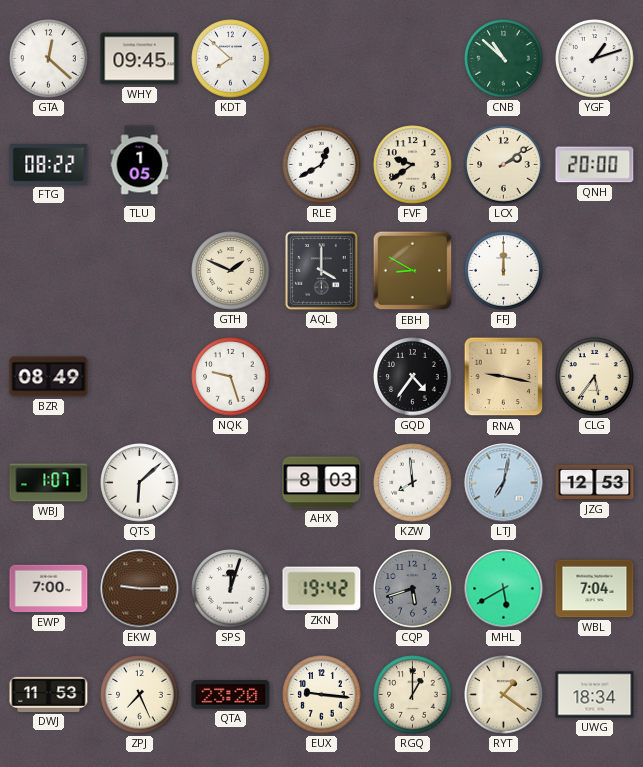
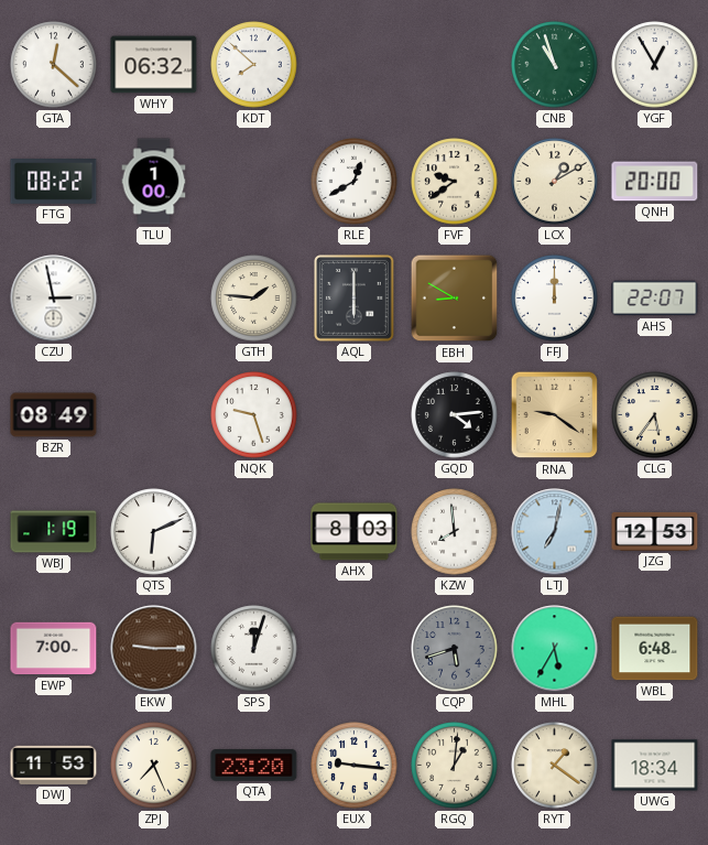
WHY: 09:45 -> 06:32 (154, 65)
CNB: 10:52 -> 10:57 (555, 65)
YGF: 1:12 -> 12:55 (655, 65)
TLU: 1:05 -> 1:00 (154, 182)
LCX: 2:09 -> 1:10 (555, 182)
CZU: none -> 2:58 (54, 299)
GTH: 1:49 -> 1:46 (254, 299)
AQL: 4:00 -> 6:00 (355, 299)
AHS: none -> 22:07 (655, 299)
GQD: 4:36 -> 4:14 (455, 415)
RNA: 9:17 -> 9:21 (555, 415)
WBJ: 1:07 -> 1:19 (54, 532)
QTS: 6:08 -> 6:11 (154, 532)
ZKN: 19:42 -> none (322, 589)
MHL: 5:40 -> 5:35 (555, 649)
WBL: 7:04 -> 6:48 (655, 649)
RGQ: 1:00 -> 1:01 (455, 766)
